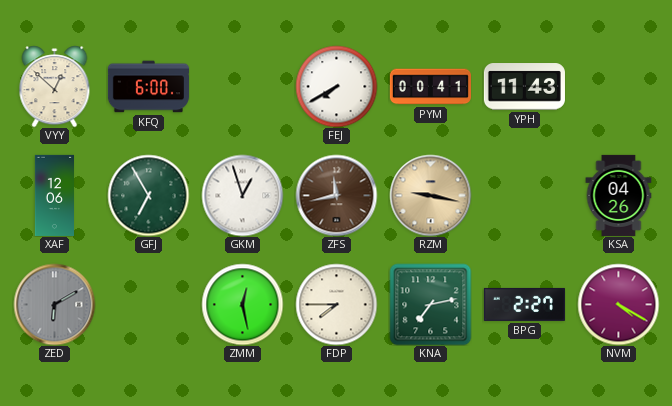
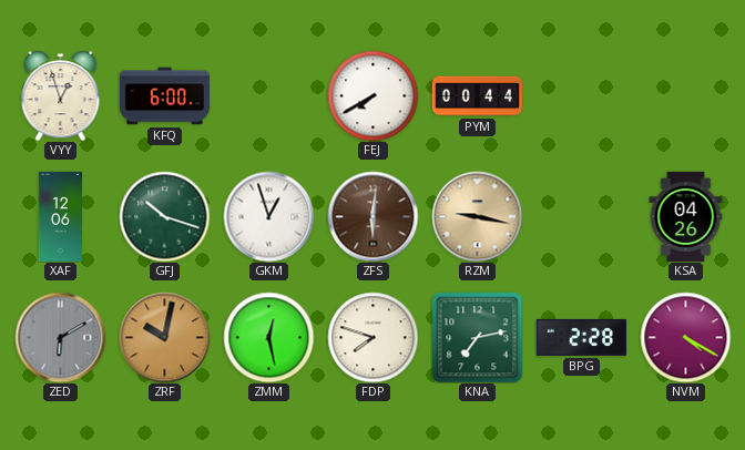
VYY: 12:52 -> 12:57 (61, 95)
PYM: 00:41 -> 00:44 (477, 96)
YPH: 11:43 -> none (524, 87)
GFJ: 6:55 -> 10:18 (164, 216)
ZFS: 11:43 -> 6:01 (372, 216)
ZRF: none -> 10:02 (164, 337)
FDP: 7:45 -> 7:48 (372, 337)
BPG: 2:27 -> 2:28 (581, 337)
